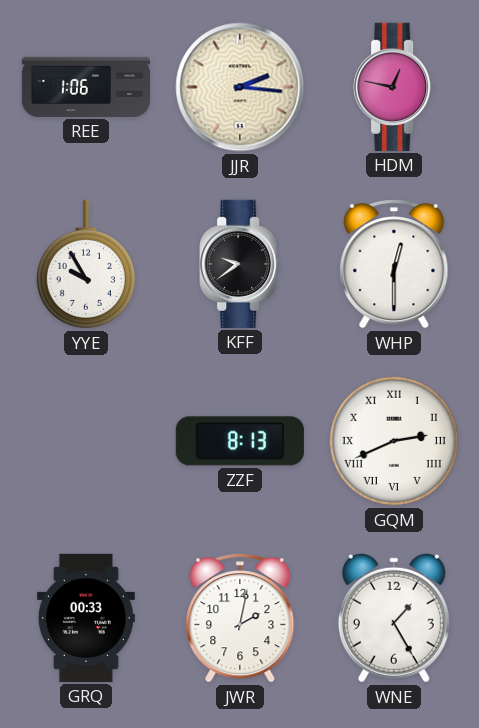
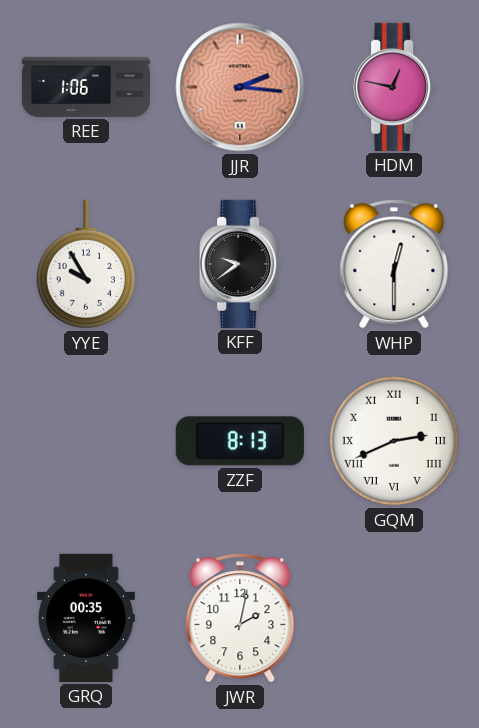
JJR dial: cream -> salmon (240, 87)
GRQ: 00:33 -> 00:35 (86, 618)
WNE: 1:25 -> none (394, 618)
